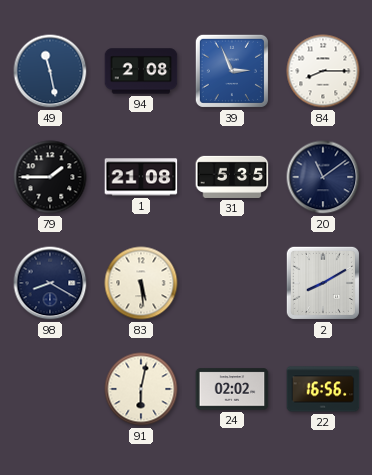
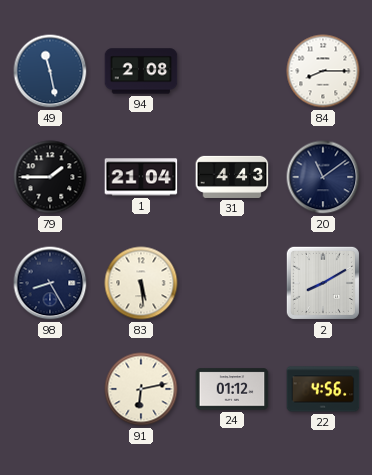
39: 2:56 -> none (232, 71)
1: 21:08 -> 21:04 (141, 177)
31: 5:35 -> 4:43 (232, 177)
98: 8:20 -> 8:25 (50, 283)
91: 6:02 -> 6:13 (141, 389)
24: 02:02 -> 01:12 (232, 389)
22: 16:56 -> 4:56 (323, 389)
